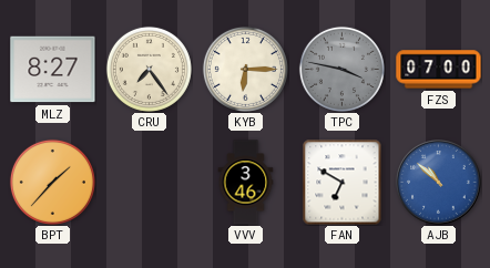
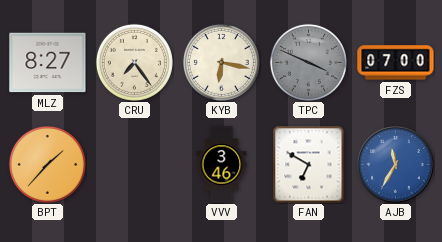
KYB: 6:15 -> 6:17 (221, 62)
TPC: 3:47 -> 3:49 (308, 62)
AJB: 10:52 -> 11:35 (396, 165)
